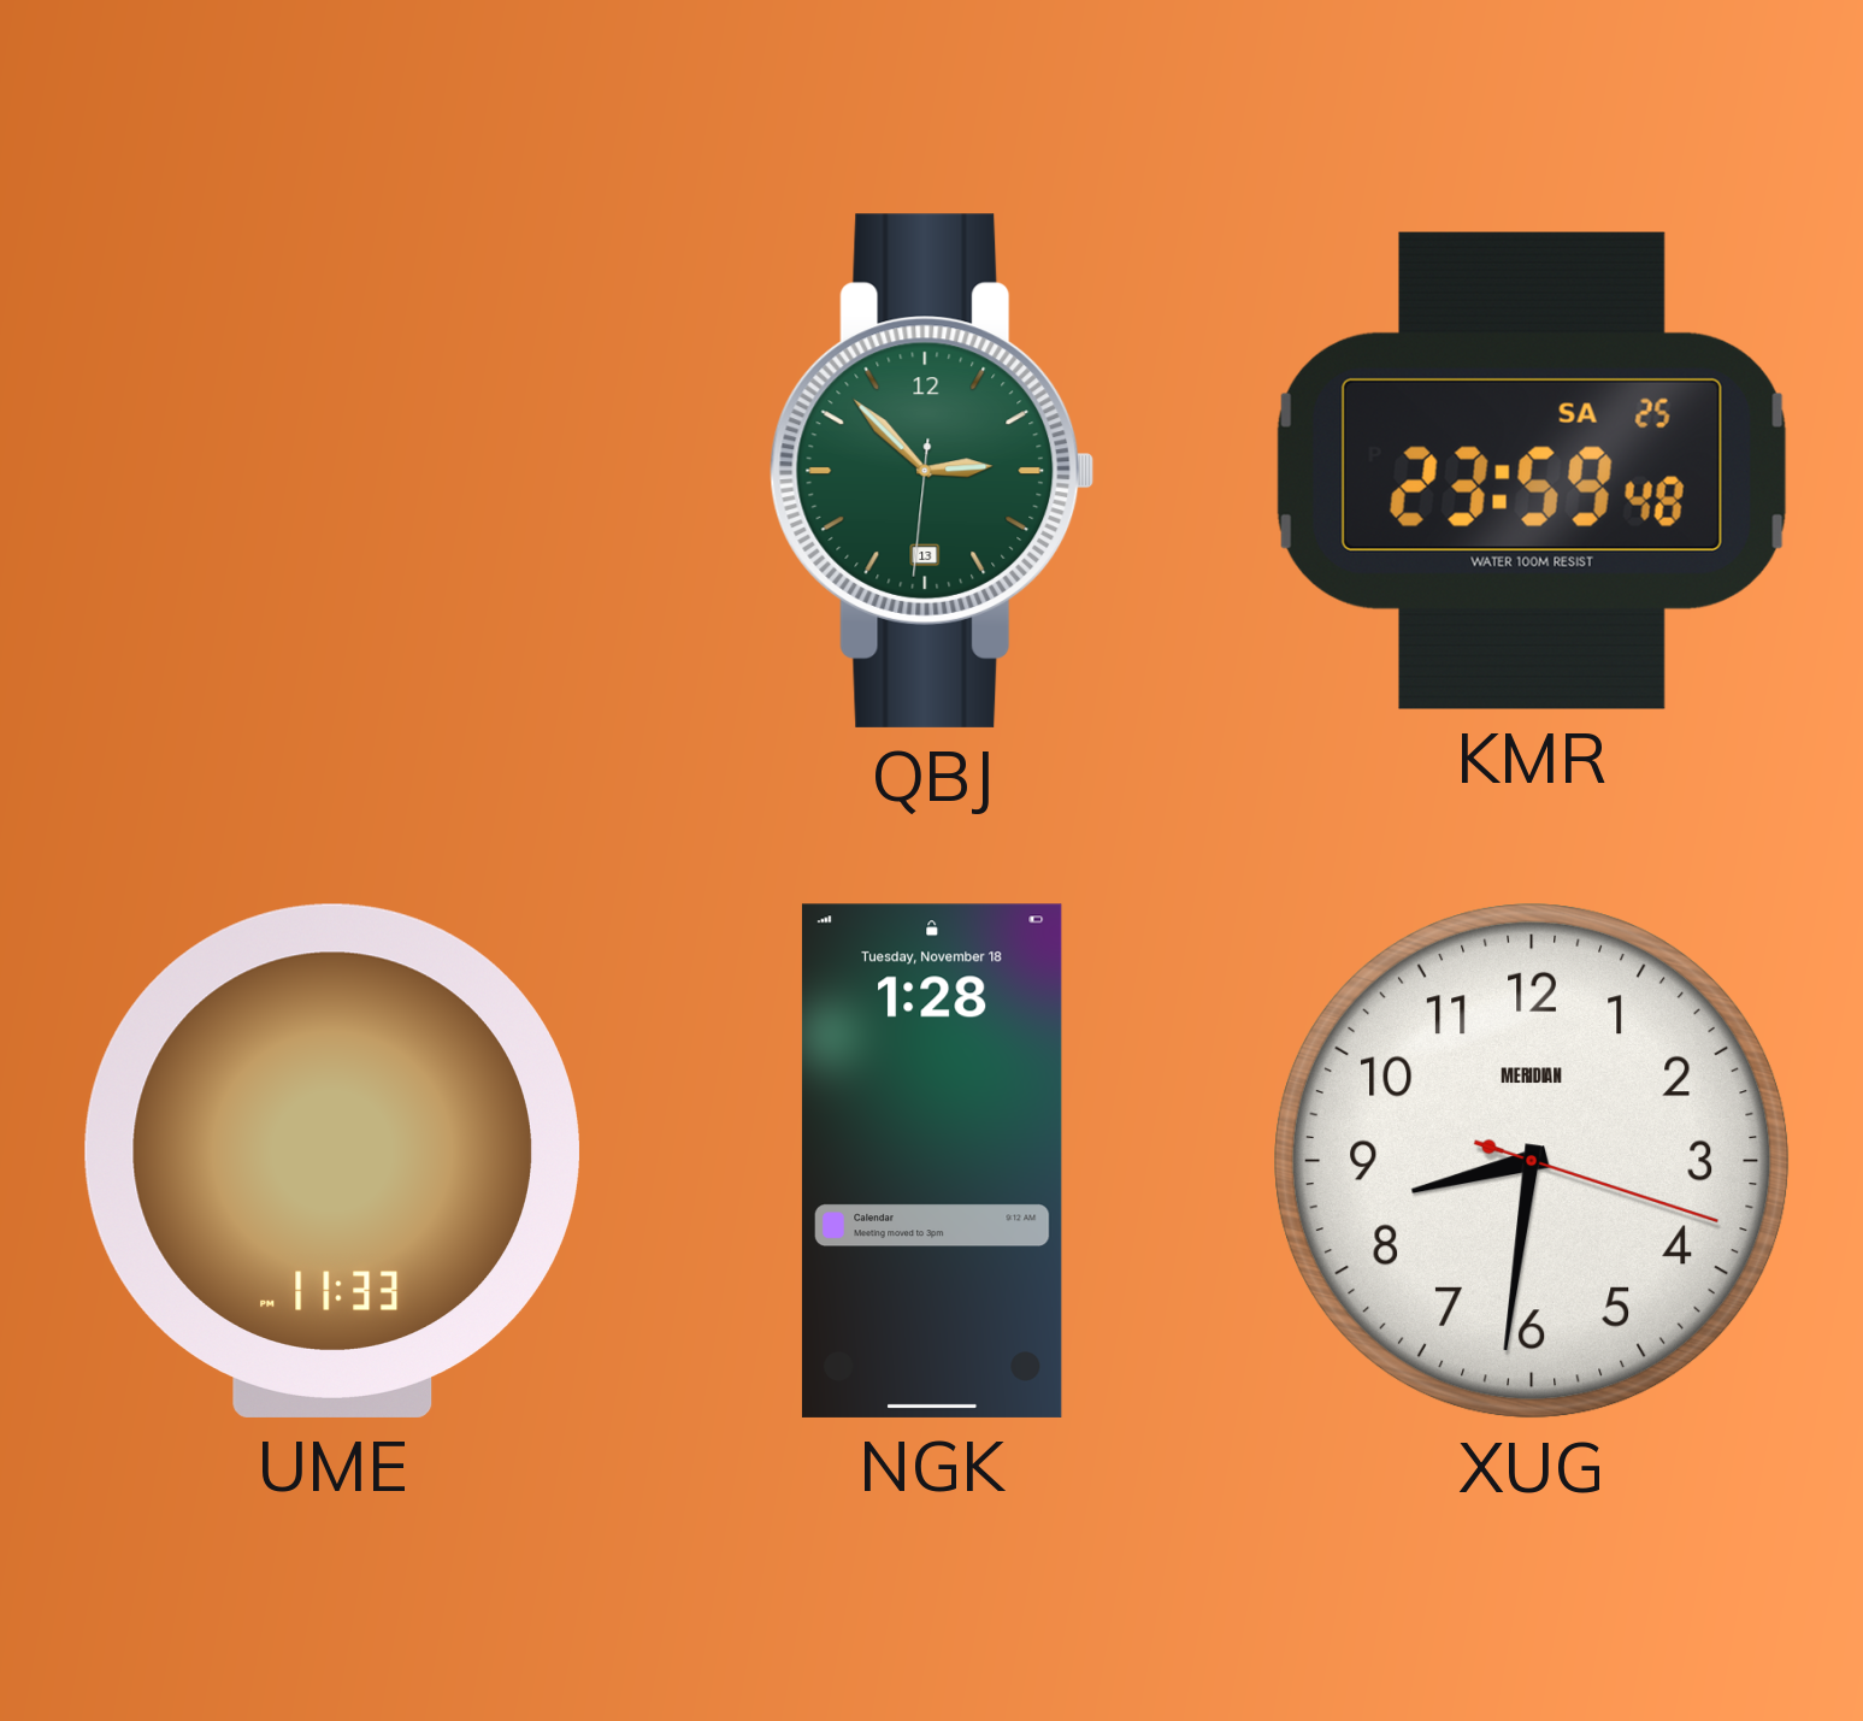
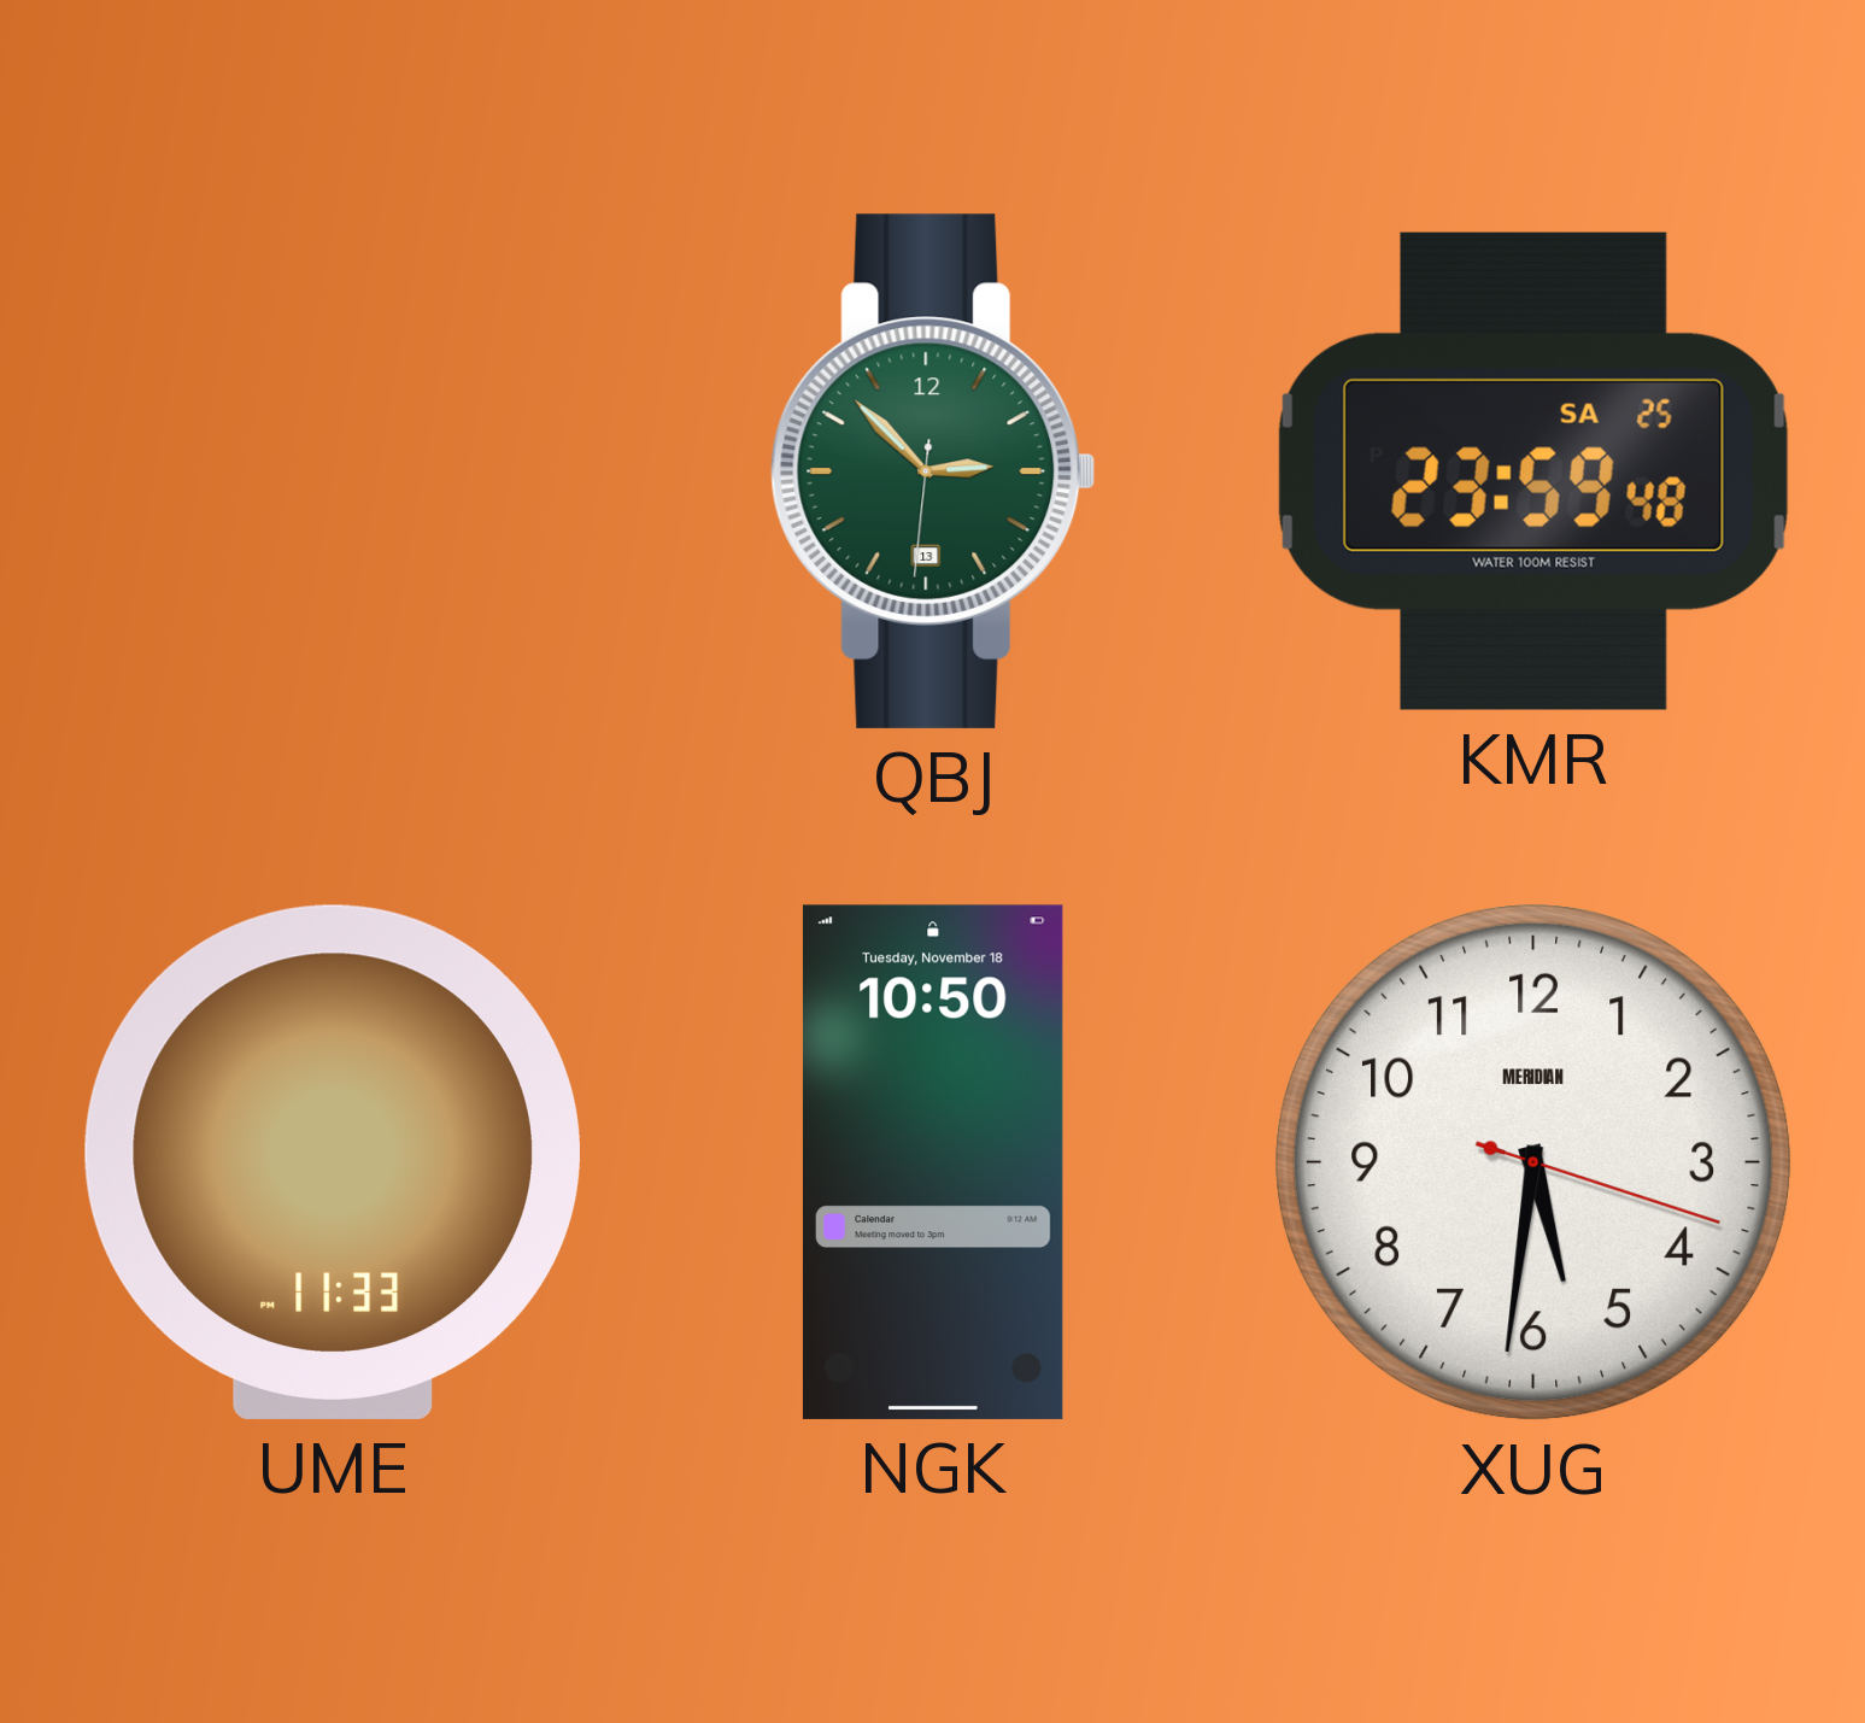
NGK: 1:28 -> 10:50 (933, 1162)
XUG: 8:31 -> 5:31 (1533, 1162)
